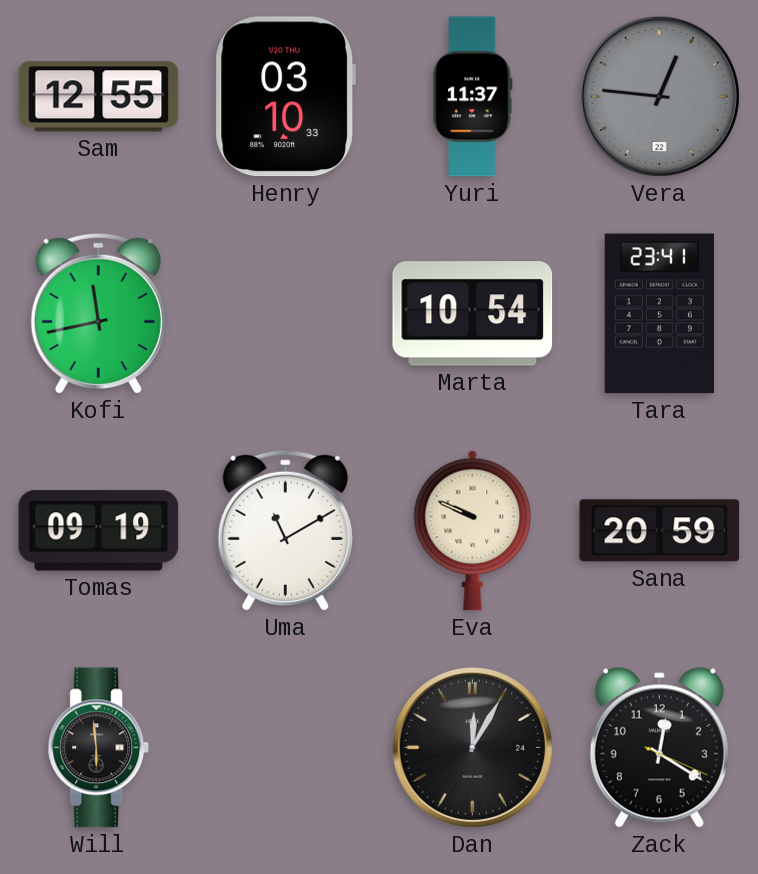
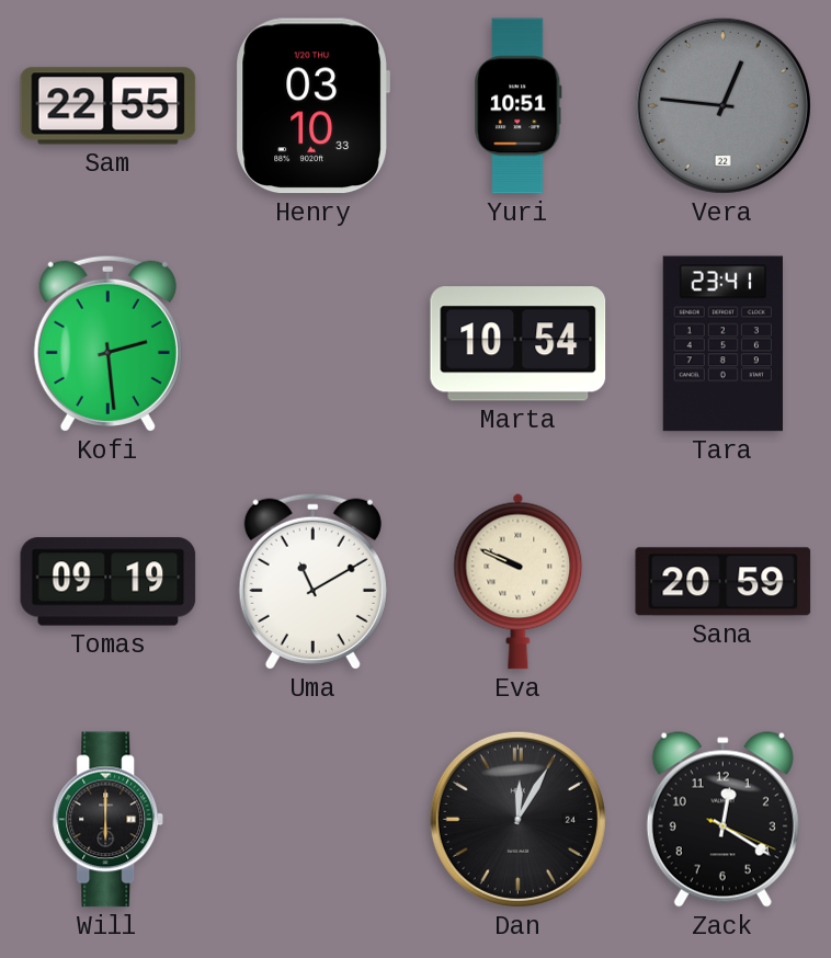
Sam: 12:55 -> 22:55 (109, 106)
Yuri: 11:37 -> 10:51 (519, 106)
Kofi: 11:43 -> 2:29 (107, 343)
Will: 5:59 -> 6:00 (109, 820)
